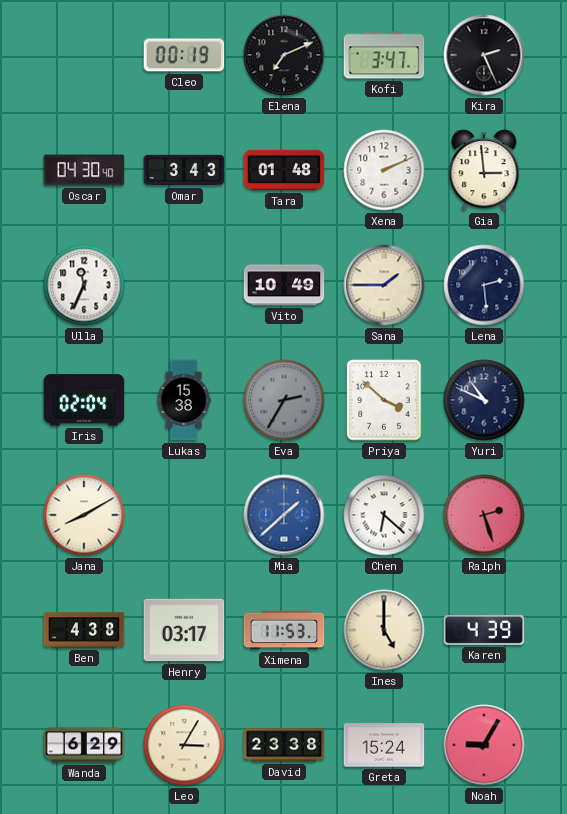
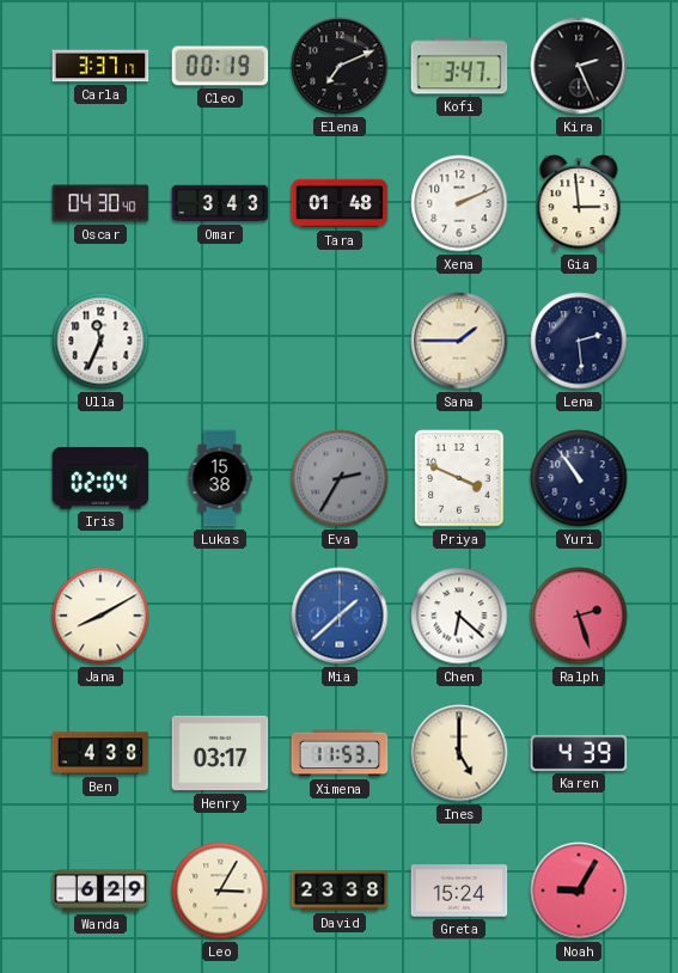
Carla: none -> 3:37 (100, 66)
Vito: 10:49 -> none (284, 285)
Priya: 3:52 -> 3:49 (459, 478)
Yuri: 10:49 -> 10:54 (579, 478)
